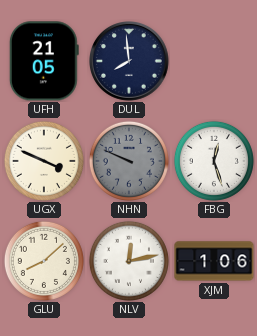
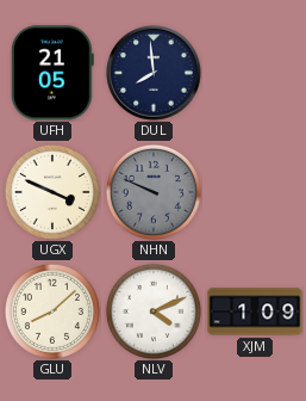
FBG: 12:27 -> none (214, 161)
NLV: 12:13 -> 4:11 (154, 311)
XJM: 1:06 -> 1:09 (255, 311)
